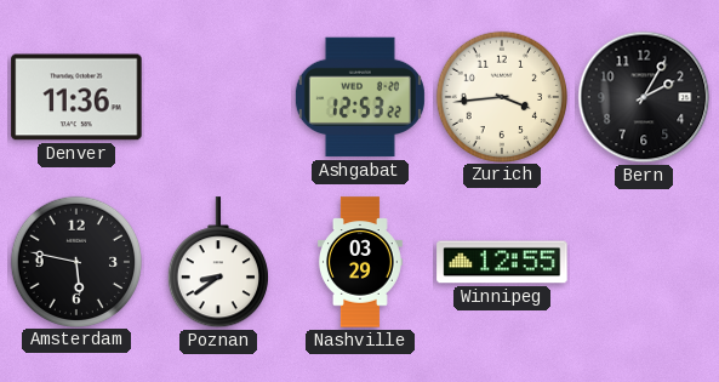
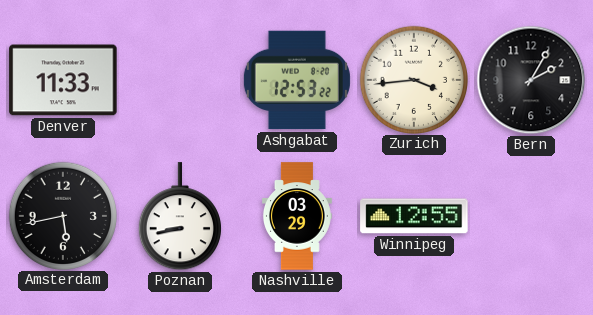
Denver: 11:36 -> 11:33 (63, 80)
Amsterdam: 5:47 -> 5:43 (62, 215)
Poznan: 8:39 -> 8:43 (180, 217)
